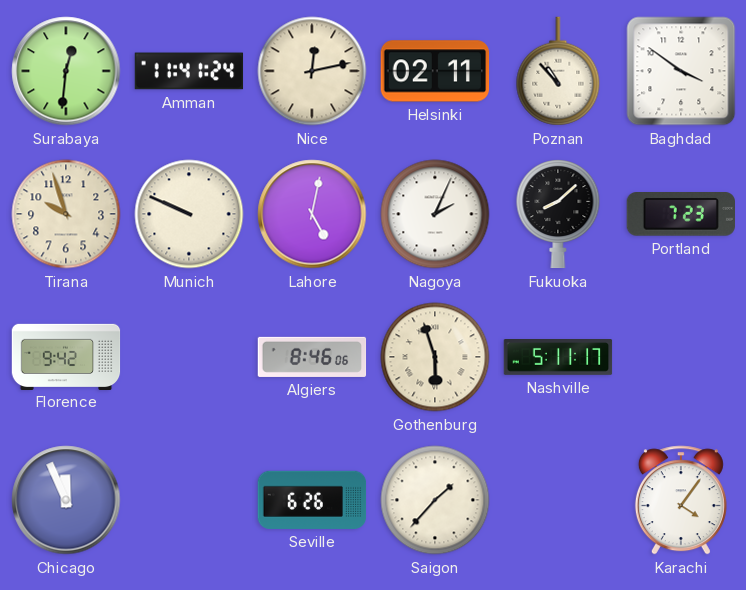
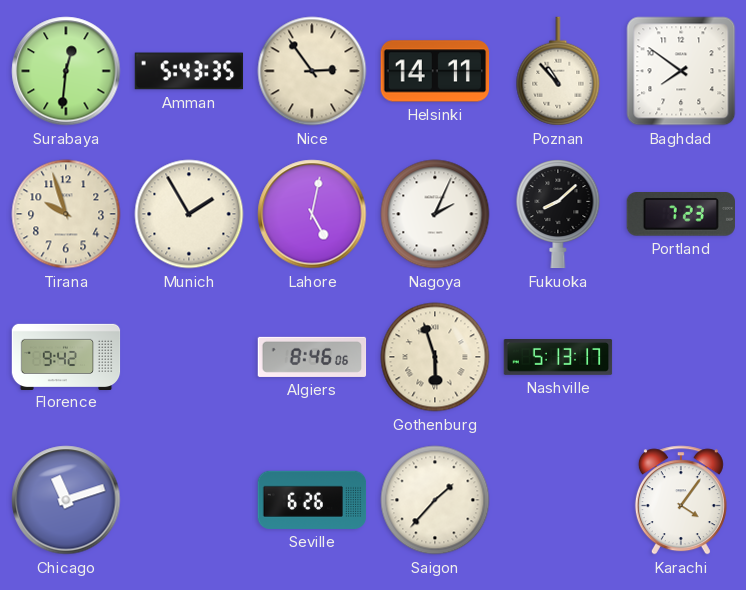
Amman: 11:41 -> 5:43 (189, 71)
Nice: 12:13 -> 2:54 (312, 71)
Helsinki: 02:11 -> 14:11 (435, 71)
Baghdad: 3:51 -> 7:51 (681, 71)
Munich: 9:49 -> 1:55 (189, 214)
Nashville: 5:11 -> 5:13 (558, 358)
Chicago: 11:56 -> 11:12 (66, 500)
